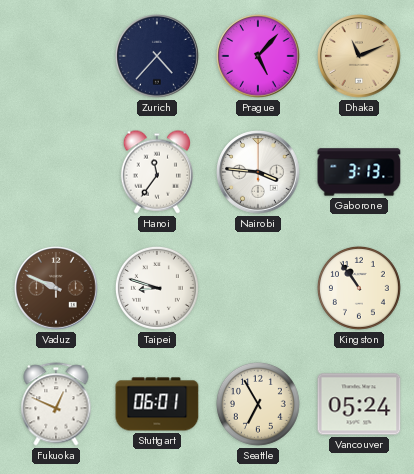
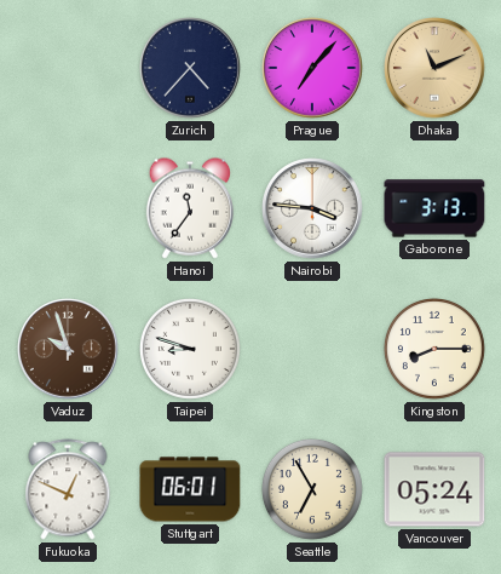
Prague: 5:07 -> 7:07 (312, 68)
Vaduz: 9:49 -> 9:57 (68, 349)
Kingston: 10:54 -> 8:15 (434, 349)
